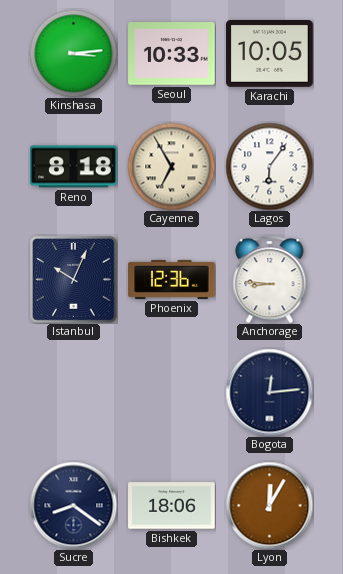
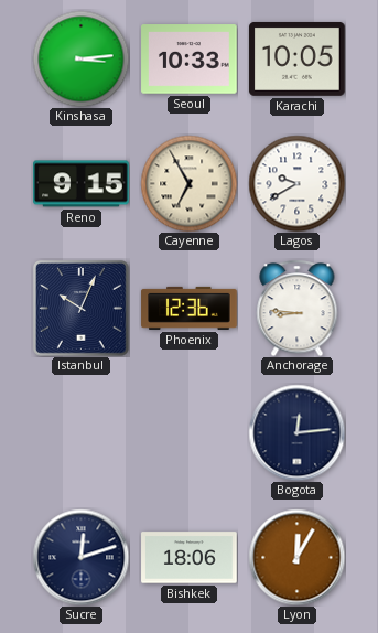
Reno: 8:18 -> 9:15 (82, 184)
Lagos: 6:06 -> 9:40 (296, 183)
Sucre: 8:21 -> 12:12 (80, 557)
